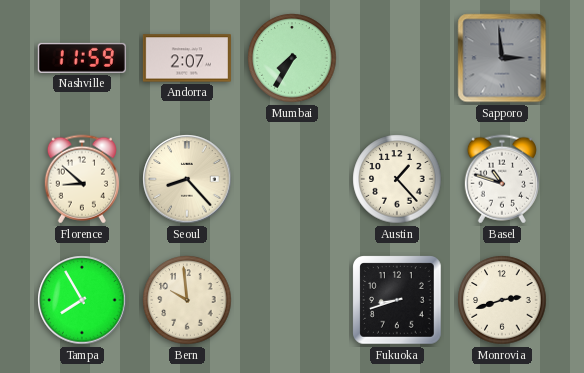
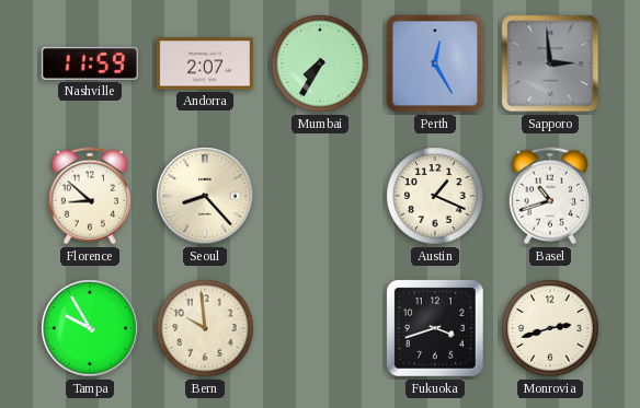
Perth: none -> 12:25 (435, 63)
Austin: 1:23 -> 1:19 (435, 196)
Basel: 10:48 -> 10:42 (550, 196)
Tampa: 7:55 -> 9:55 (90, 328)
Fukuoka: 8:42 -> 3:42 (435, 328)
